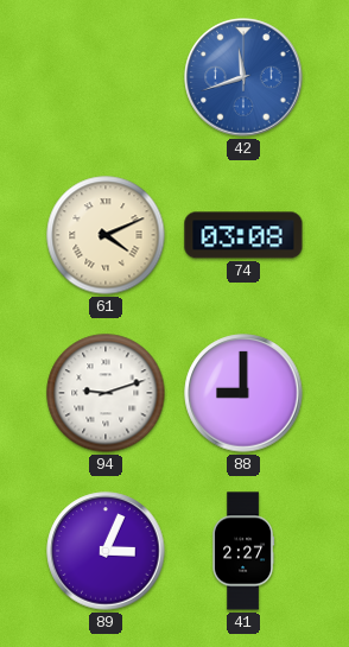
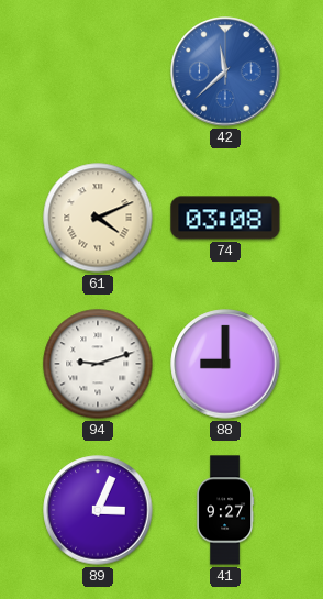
42: 11:42 -> 11:38 (225, 71)
41: 2:27 -> 9:27 (226, 510)
